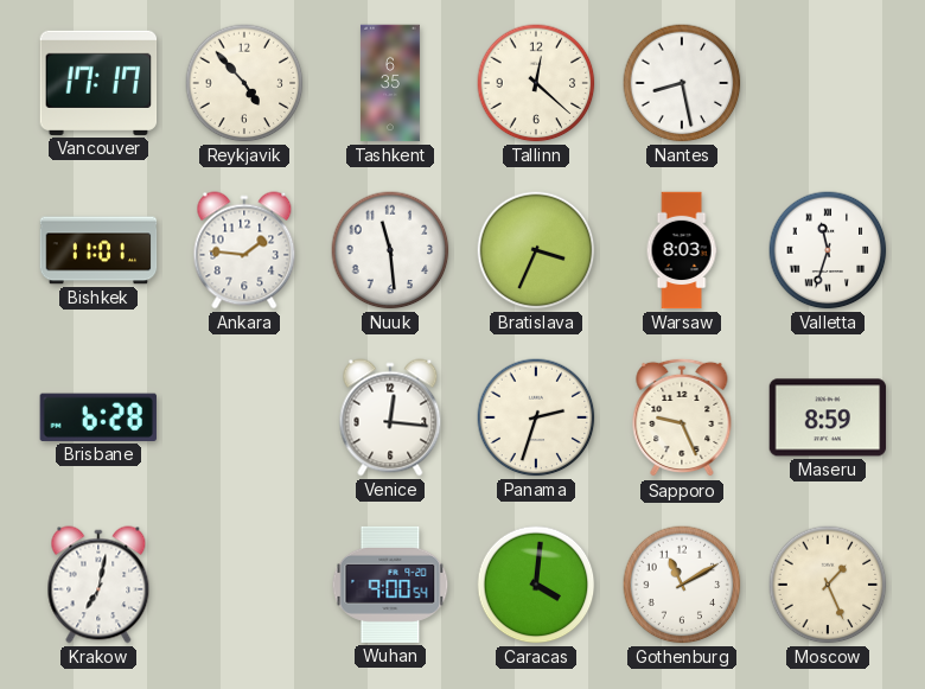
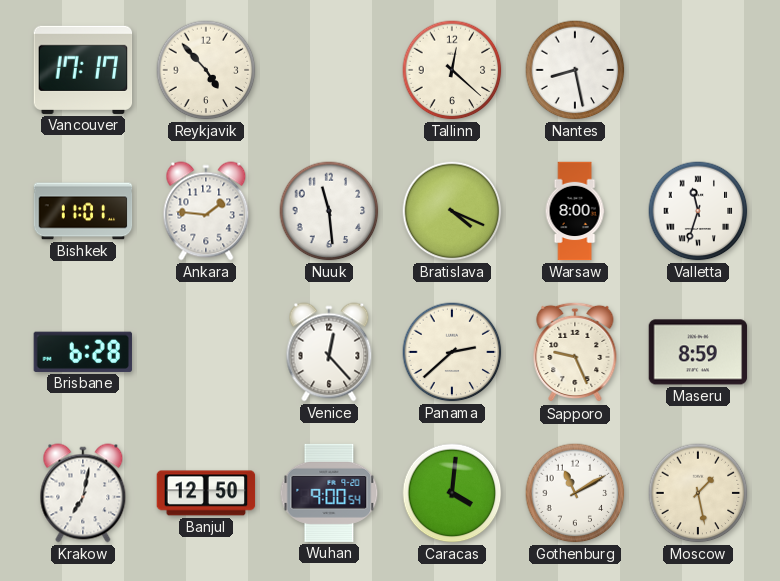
Tashkent: 6:35 -> none (390, 83)
Bratislava: 3:34 -> 4:19 (452, 211)
Warsaw: 8:03 -> 8:00 (575, 211)
Venice: 12:16 -> 12:23 (329, 352)
Panama: 2:33 -> 2:38 (452, 352)
Banjul: none -> 12:50 (206, 493)
Moscow: 1:26 -> 1:28 (698, 493)
